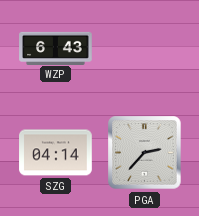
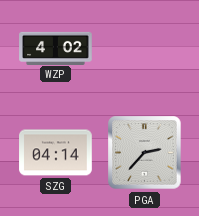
WZP: 6:43 -> 4:02 (56, 48)
